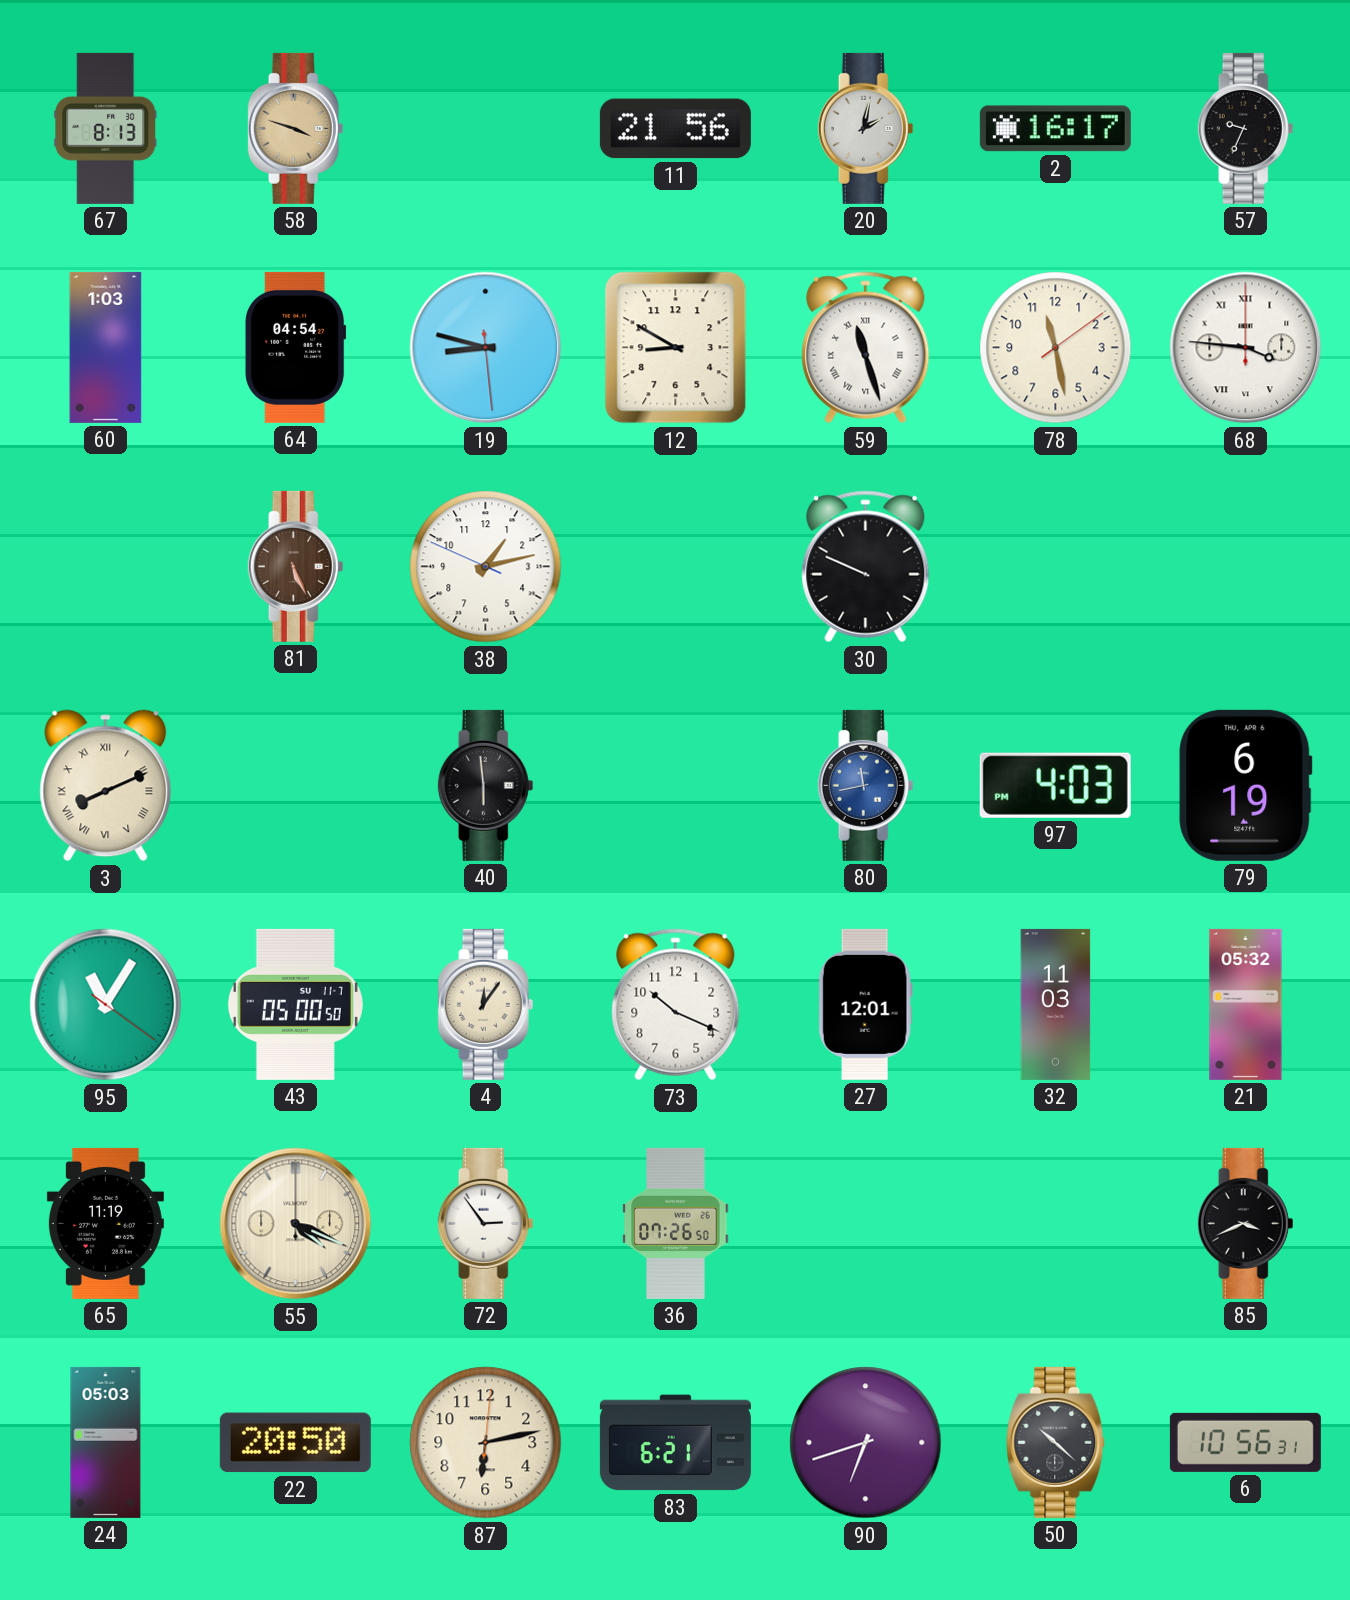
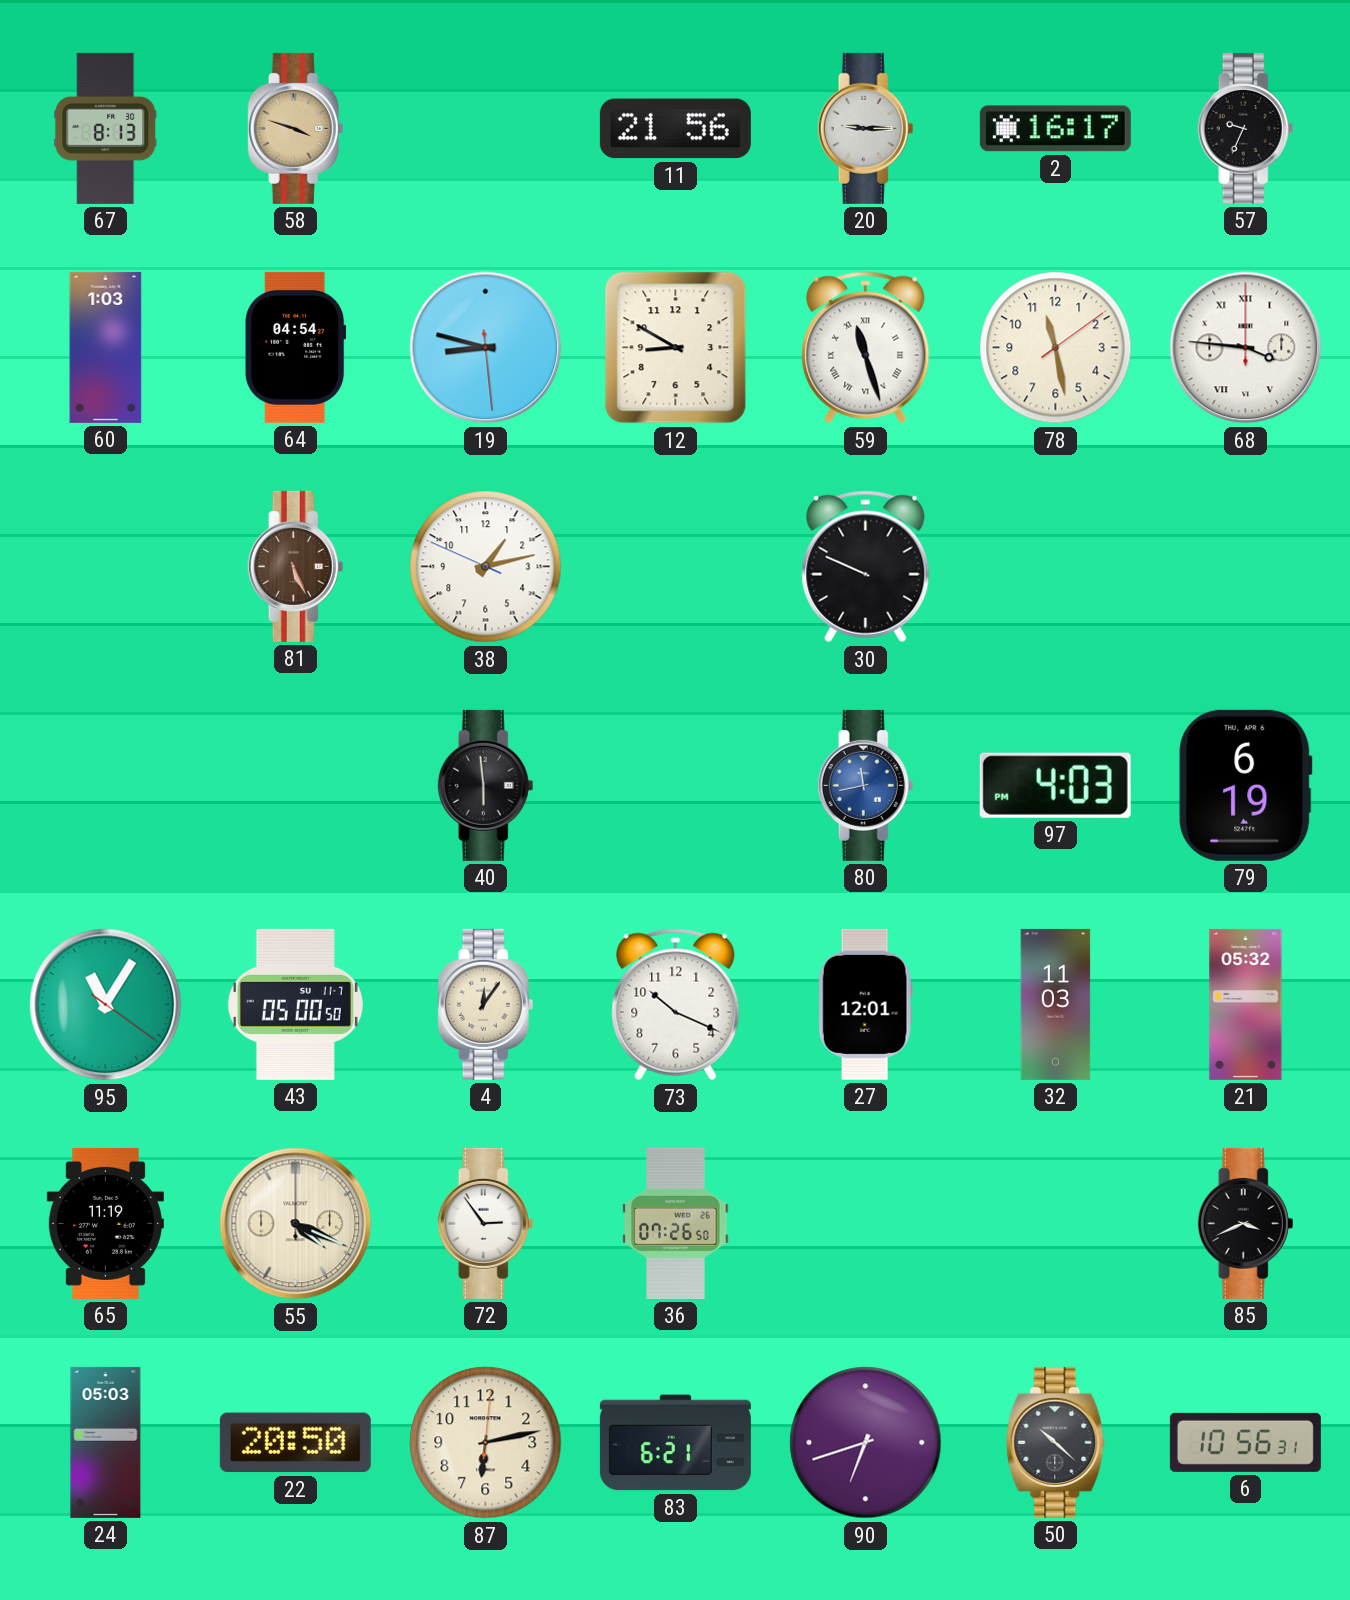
20: 2:02 -> 9:15 (866, 128)
3: 8:11 -> none (106, 786)
